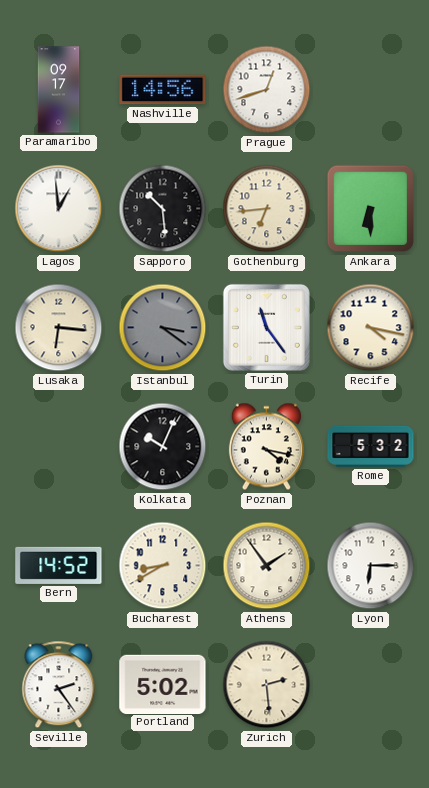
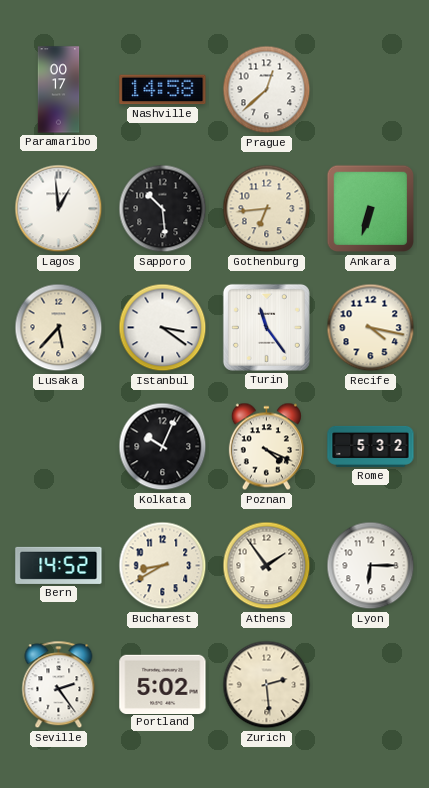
Paramaribo: 09:17 -> 00:17 (59, 90)
Nashville: 14:56 -> 14:58 (163, 90)
Prague: 12:42 -> 12:38 (267, 90)
Ankara: 6:30 -> 6:33 (371, 209)
Lusaka: 6:16 -> 5:37 (59, 328)
Istanbul dial: grey -> white (163, 328)
Poznan: 4:17 -> 4:19 (266, 447)
